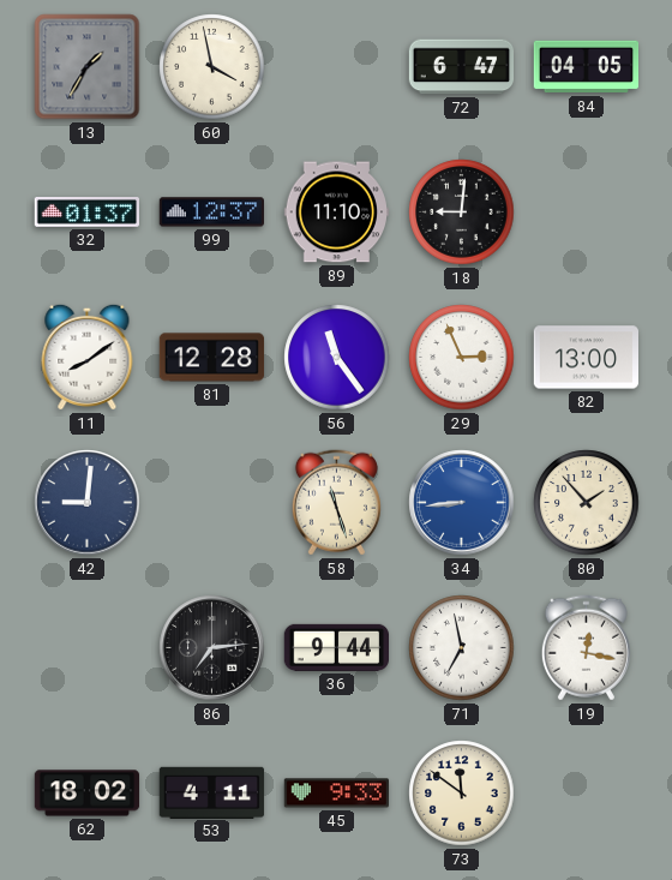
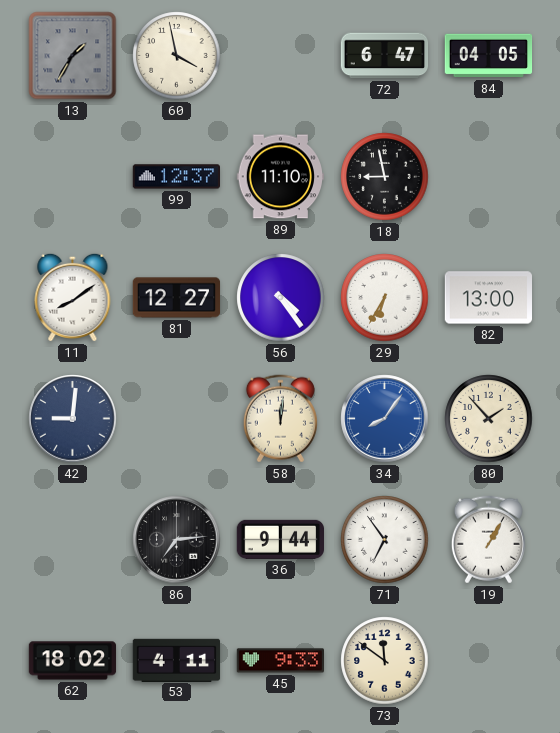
32: 01:37 -> none (86, 212)
18: 9:01 -> 8:58 (385, 177)
81: 12:28 -> 12:27 (177, 298)
56: 11:24 -> 4:24 (281, 298)
29: 2:56 -> 6:35 (385, 298)
58: 11:27 -> 12:01 (280, 419)
34: 8:44 -> 8:06 (385, 419)
71: 6:58 -> 6:54 (385, 540)
19: 12:17 -> 1:05 (488, 540)
